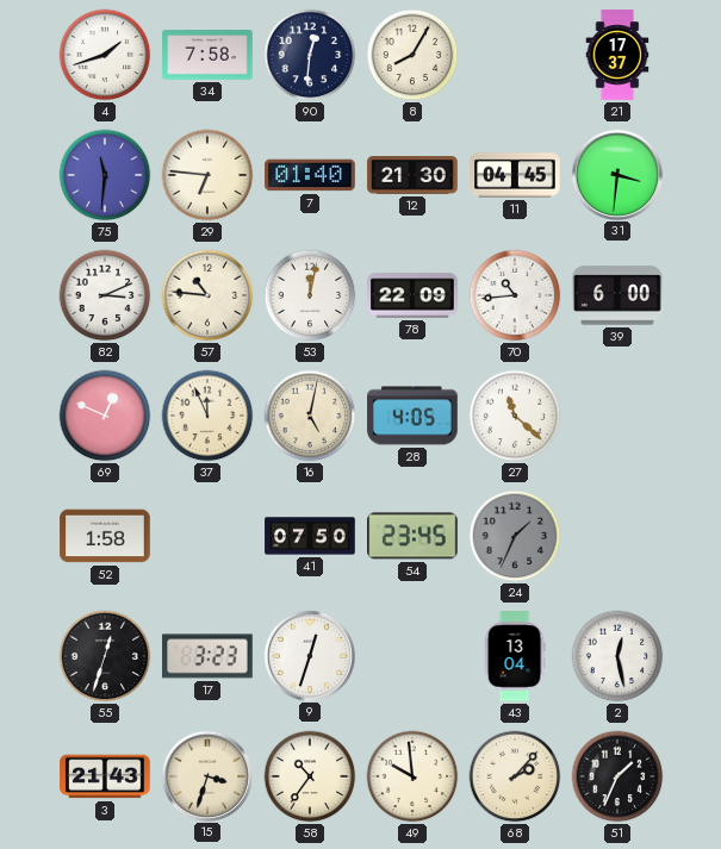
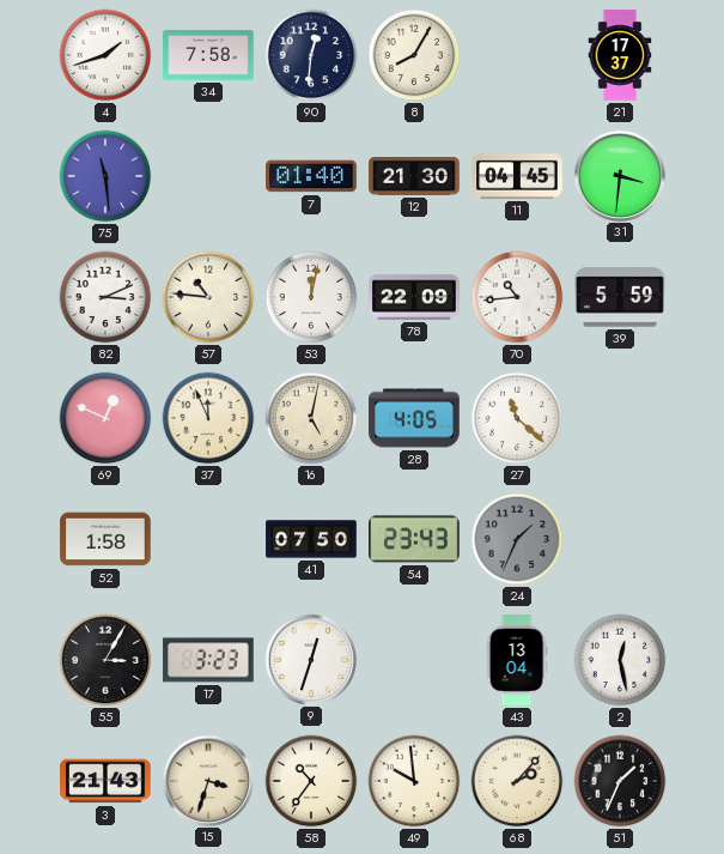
75: 11:31 -> 11:29 (105, 176)
29: 6:46 -> none (207, 175)
39: 6:00 -> 5:59 (620, 297)
54: 23:45 -> 23:43 (414, 539)
55: 12:33 -> 3:05 (105, 660)
